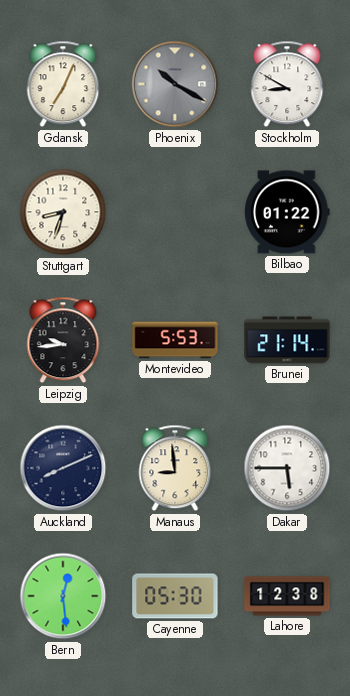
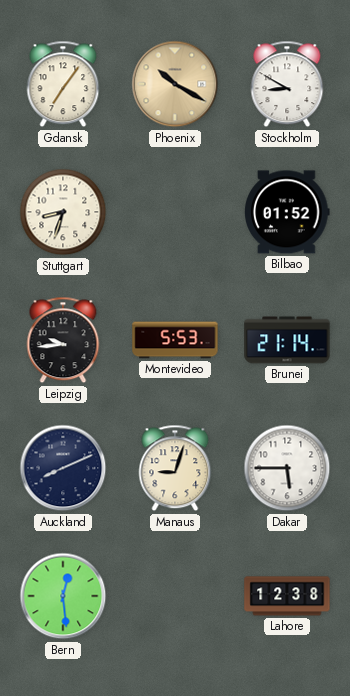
Gdansk: 7:04 -> 7:06 (63, 84)
Phoenix dial: grey -> champagne (175, 84)
Bilbao: 01:22 -> 01:52 (287, 212)
Manaus: 8:59 -> 9:03 (175, 468)
Cayenne: 05:30 -> none (175, 596)
